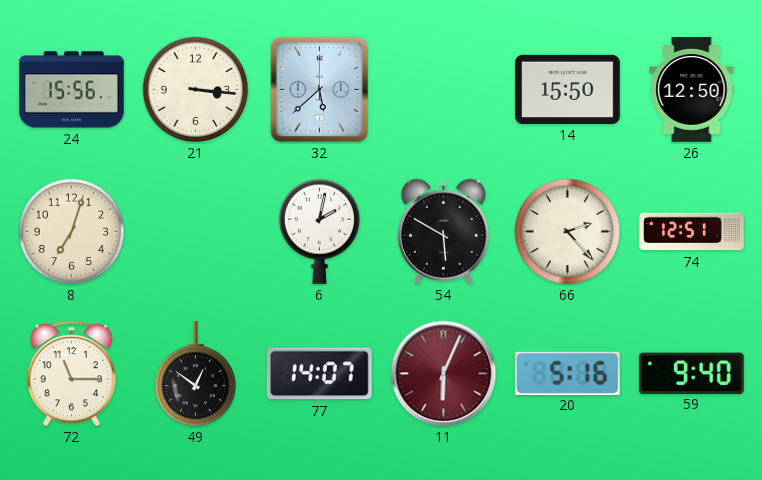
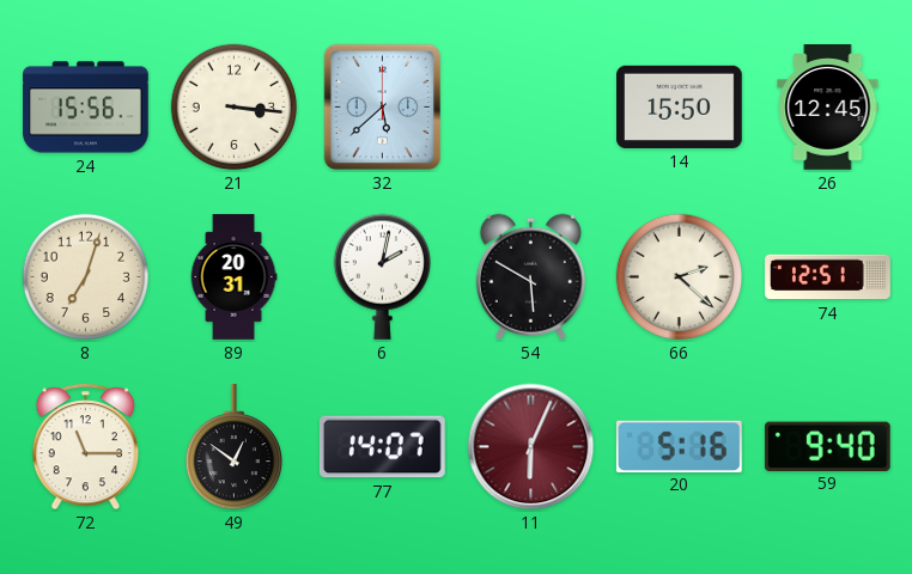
26: 12:50 -> 12:45 (828, 108)
89: none -> 20:31 (233, 277)
66: 2:23 -> 2:22 (680, 277)
